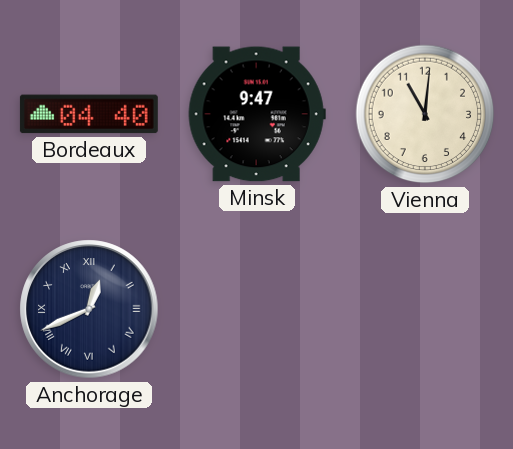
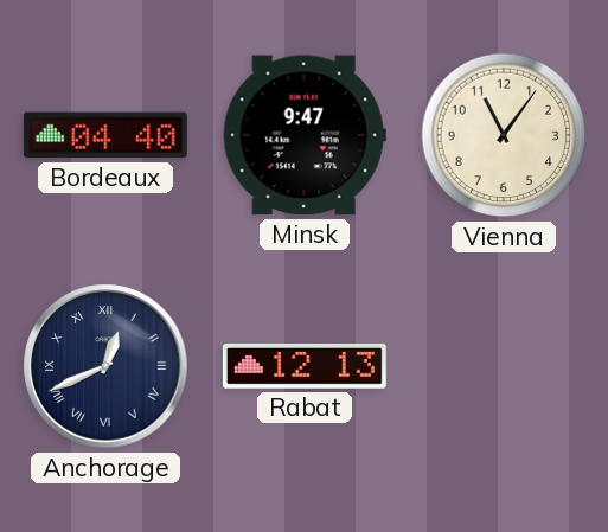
Vienna: 11:01 -> 11:06 (504, 135)
Rabat: none -> 12:13 (305, 366)
